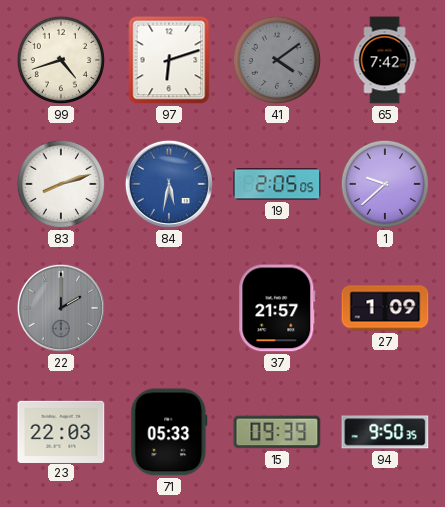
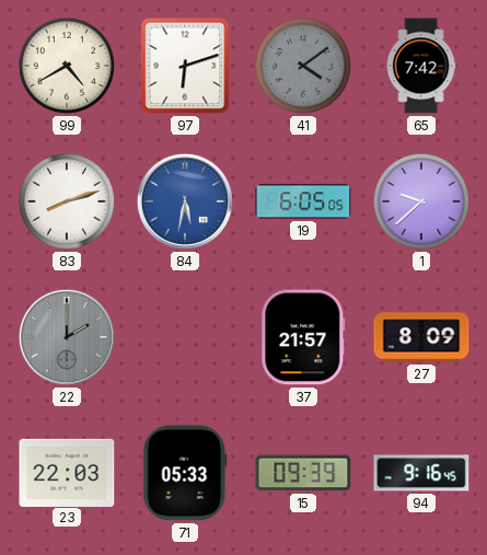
99: 4:42 -> 4:40 (67, 66)
19: 2:05 -> 6:05 (303, 201)
27: 1:09 -> 8:09 (421, 337)
94: 9:50 -> 9:16 (421, 473)
